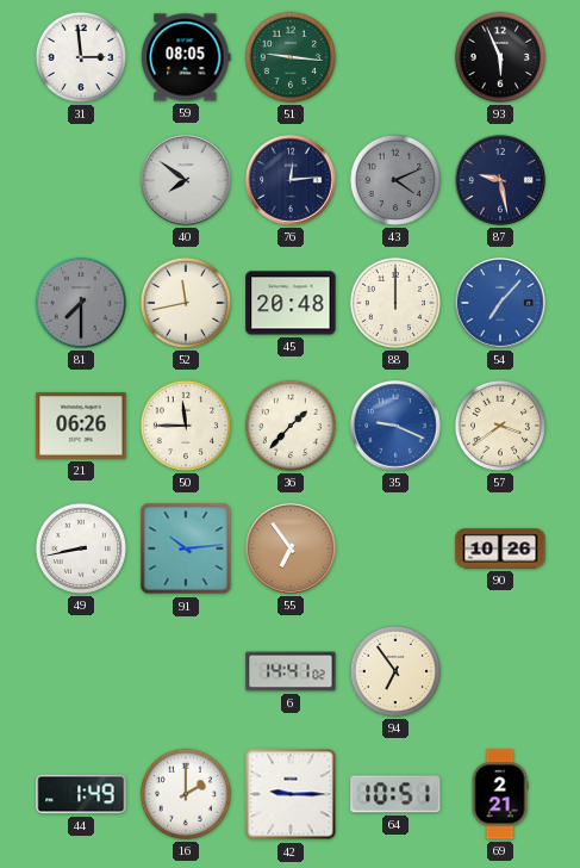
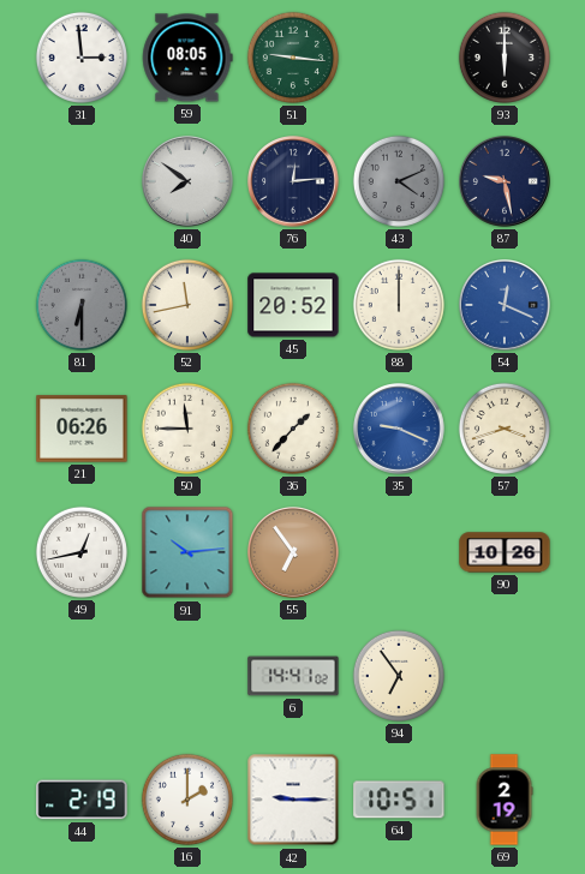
93: 5:56 -> 6:00 (505, 58)
81: 7:30 -> 6:30 (82, 305)
45: 20:48 -> 20:52 (293, 305)
54: 7:07 -> 12:19 (506, 306)
57: 3:39 -> 3:42 (505, 429)
49: 8:43 -> 12:43 (82, 552)
44: 1:49 -> 2:19 (82, 800)
69: 2:21 -> 2:19 (505, 800)
